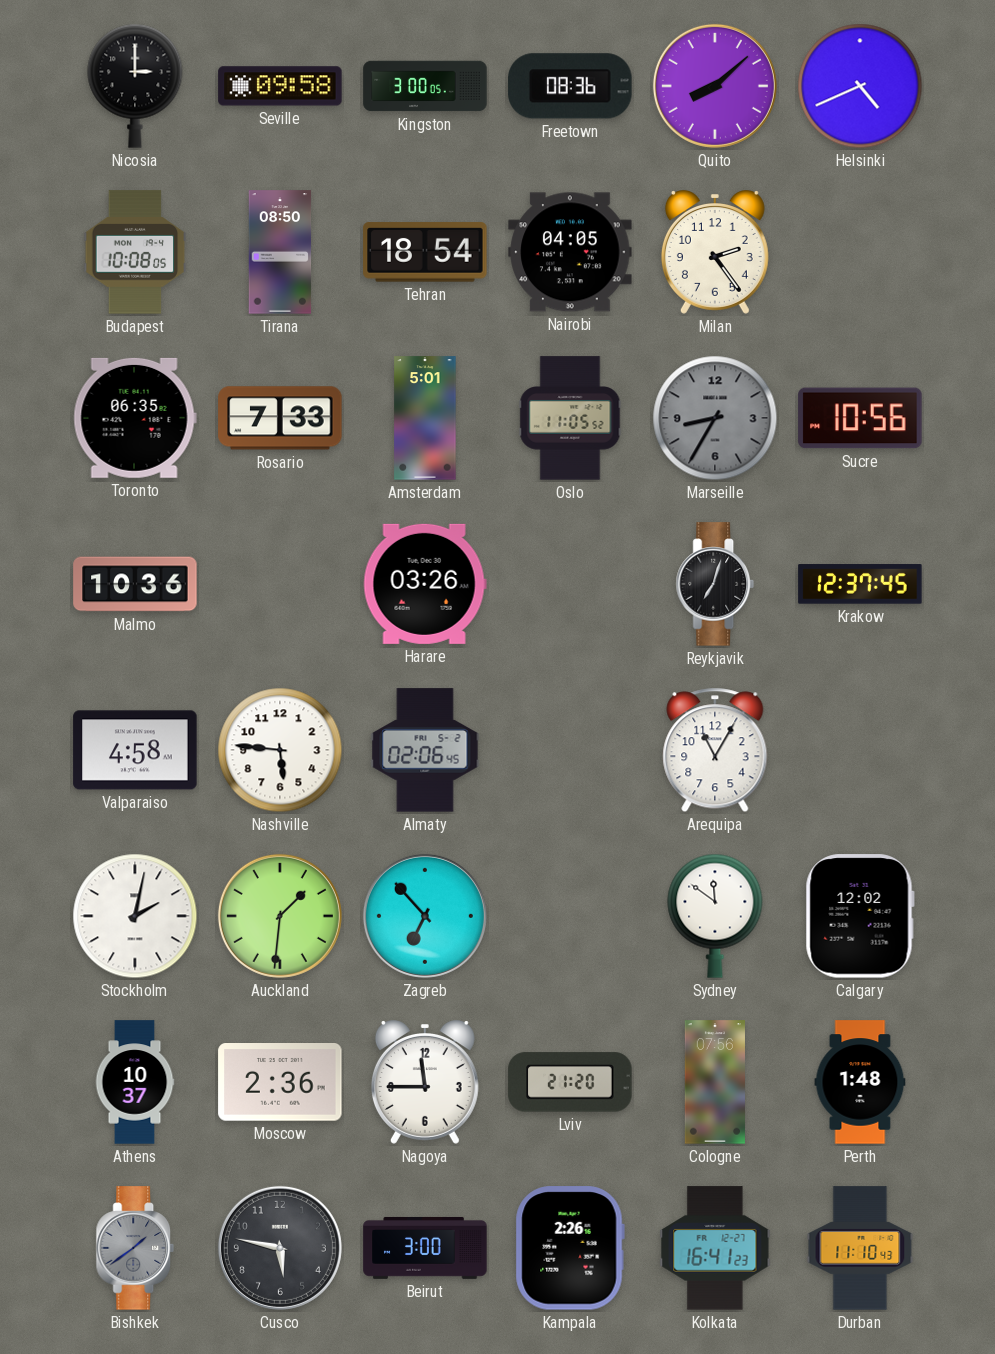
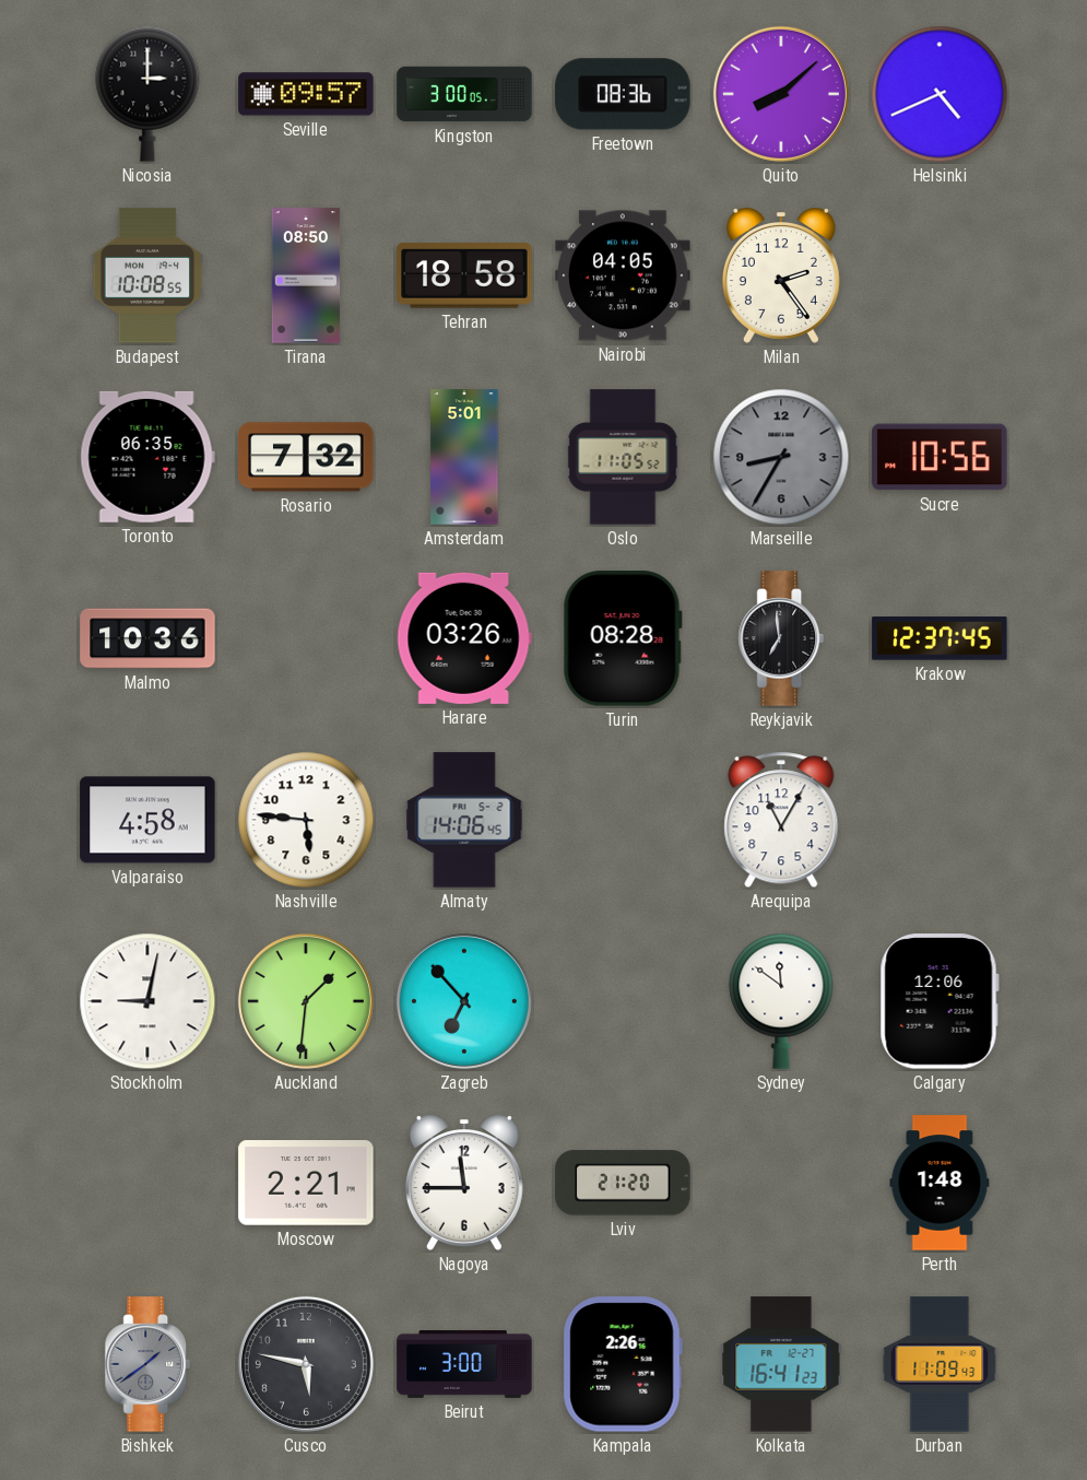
Seville: 09:58 -> 09:57 (306, 94)
Budapest: 10:08:05 -> 10:08:55 (147, 275)
Tehran: 18:54 -> 18:58 (464, 275)
Rosario: 7:33 -> 7:32 (306, 457)
Turin: none -> 08:28 (623, 638)
Reykjavik: 7:03 -> 6:59 (781, 638)
Almaty: 02:06 -> 14:06 (464, 820)
Stockholm: 2:02 -> 9:02 (147, 1001)
Calgary: 12:02 -> 12:06 (940, 1001)
Athens: 10:37 -> none (135, 1082)
Moscow: 2:36 -> 2:21 (306, 1184)
Cologne: 07:56 -> none (715, 1082)
Durban: 11:10 -> 11:09 (940, 1364)
